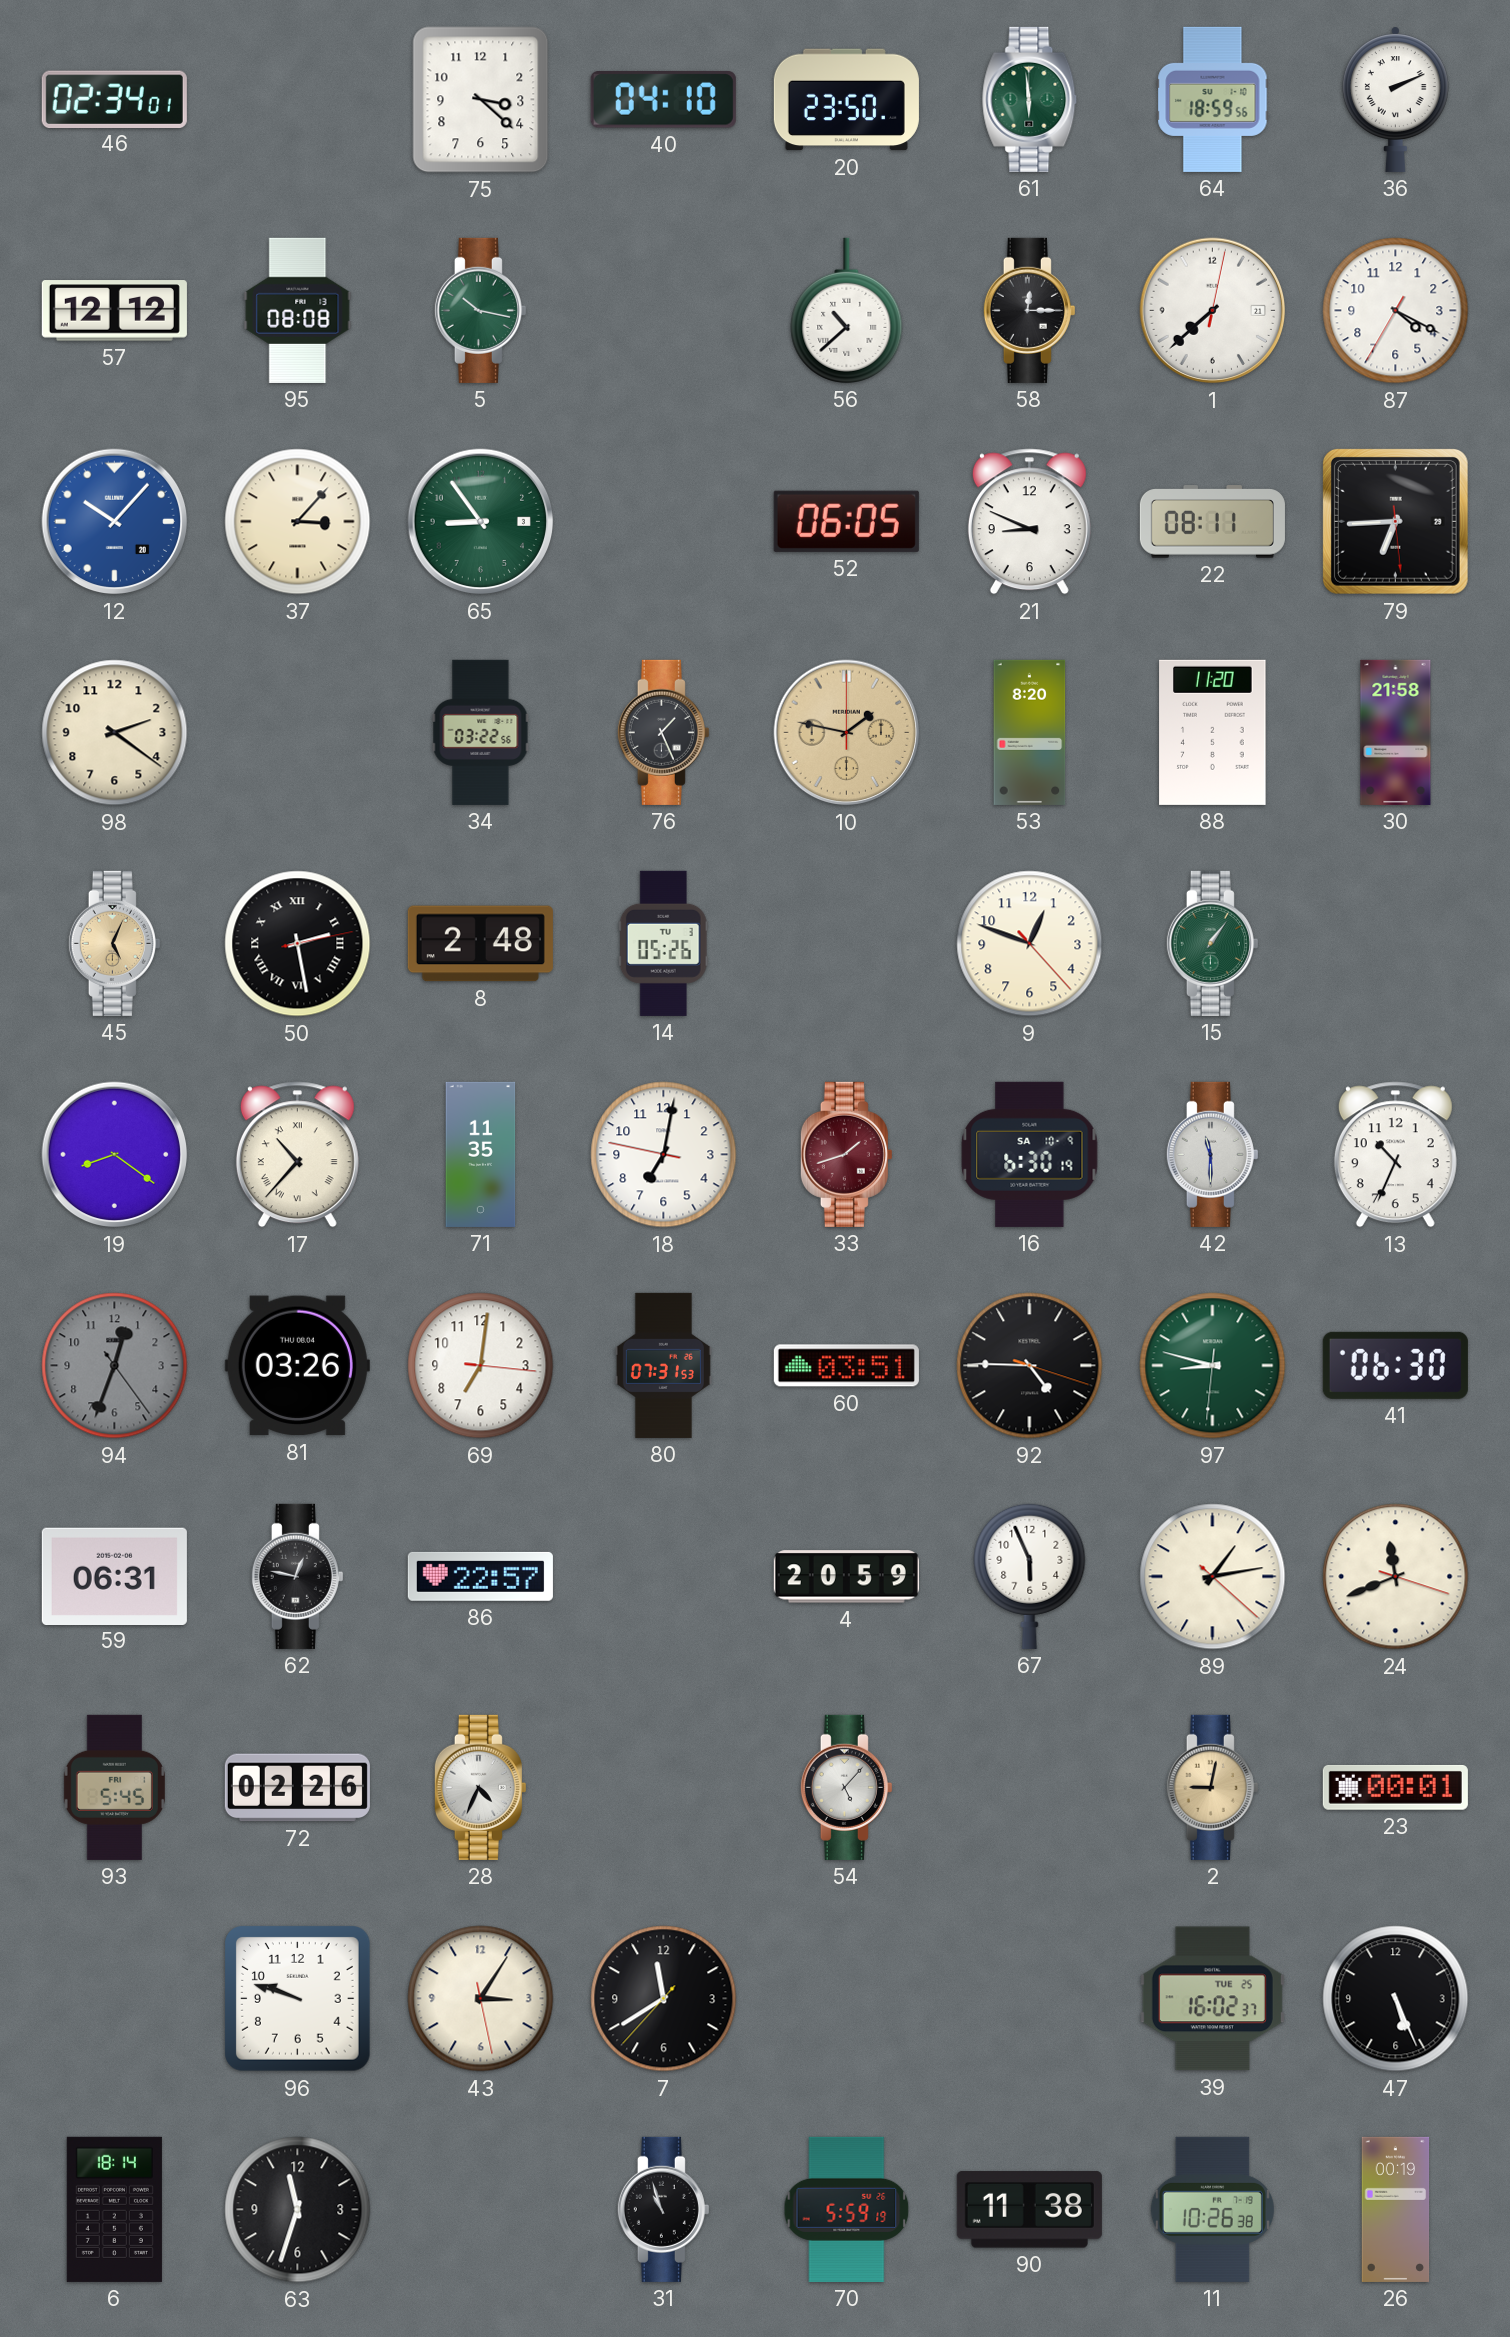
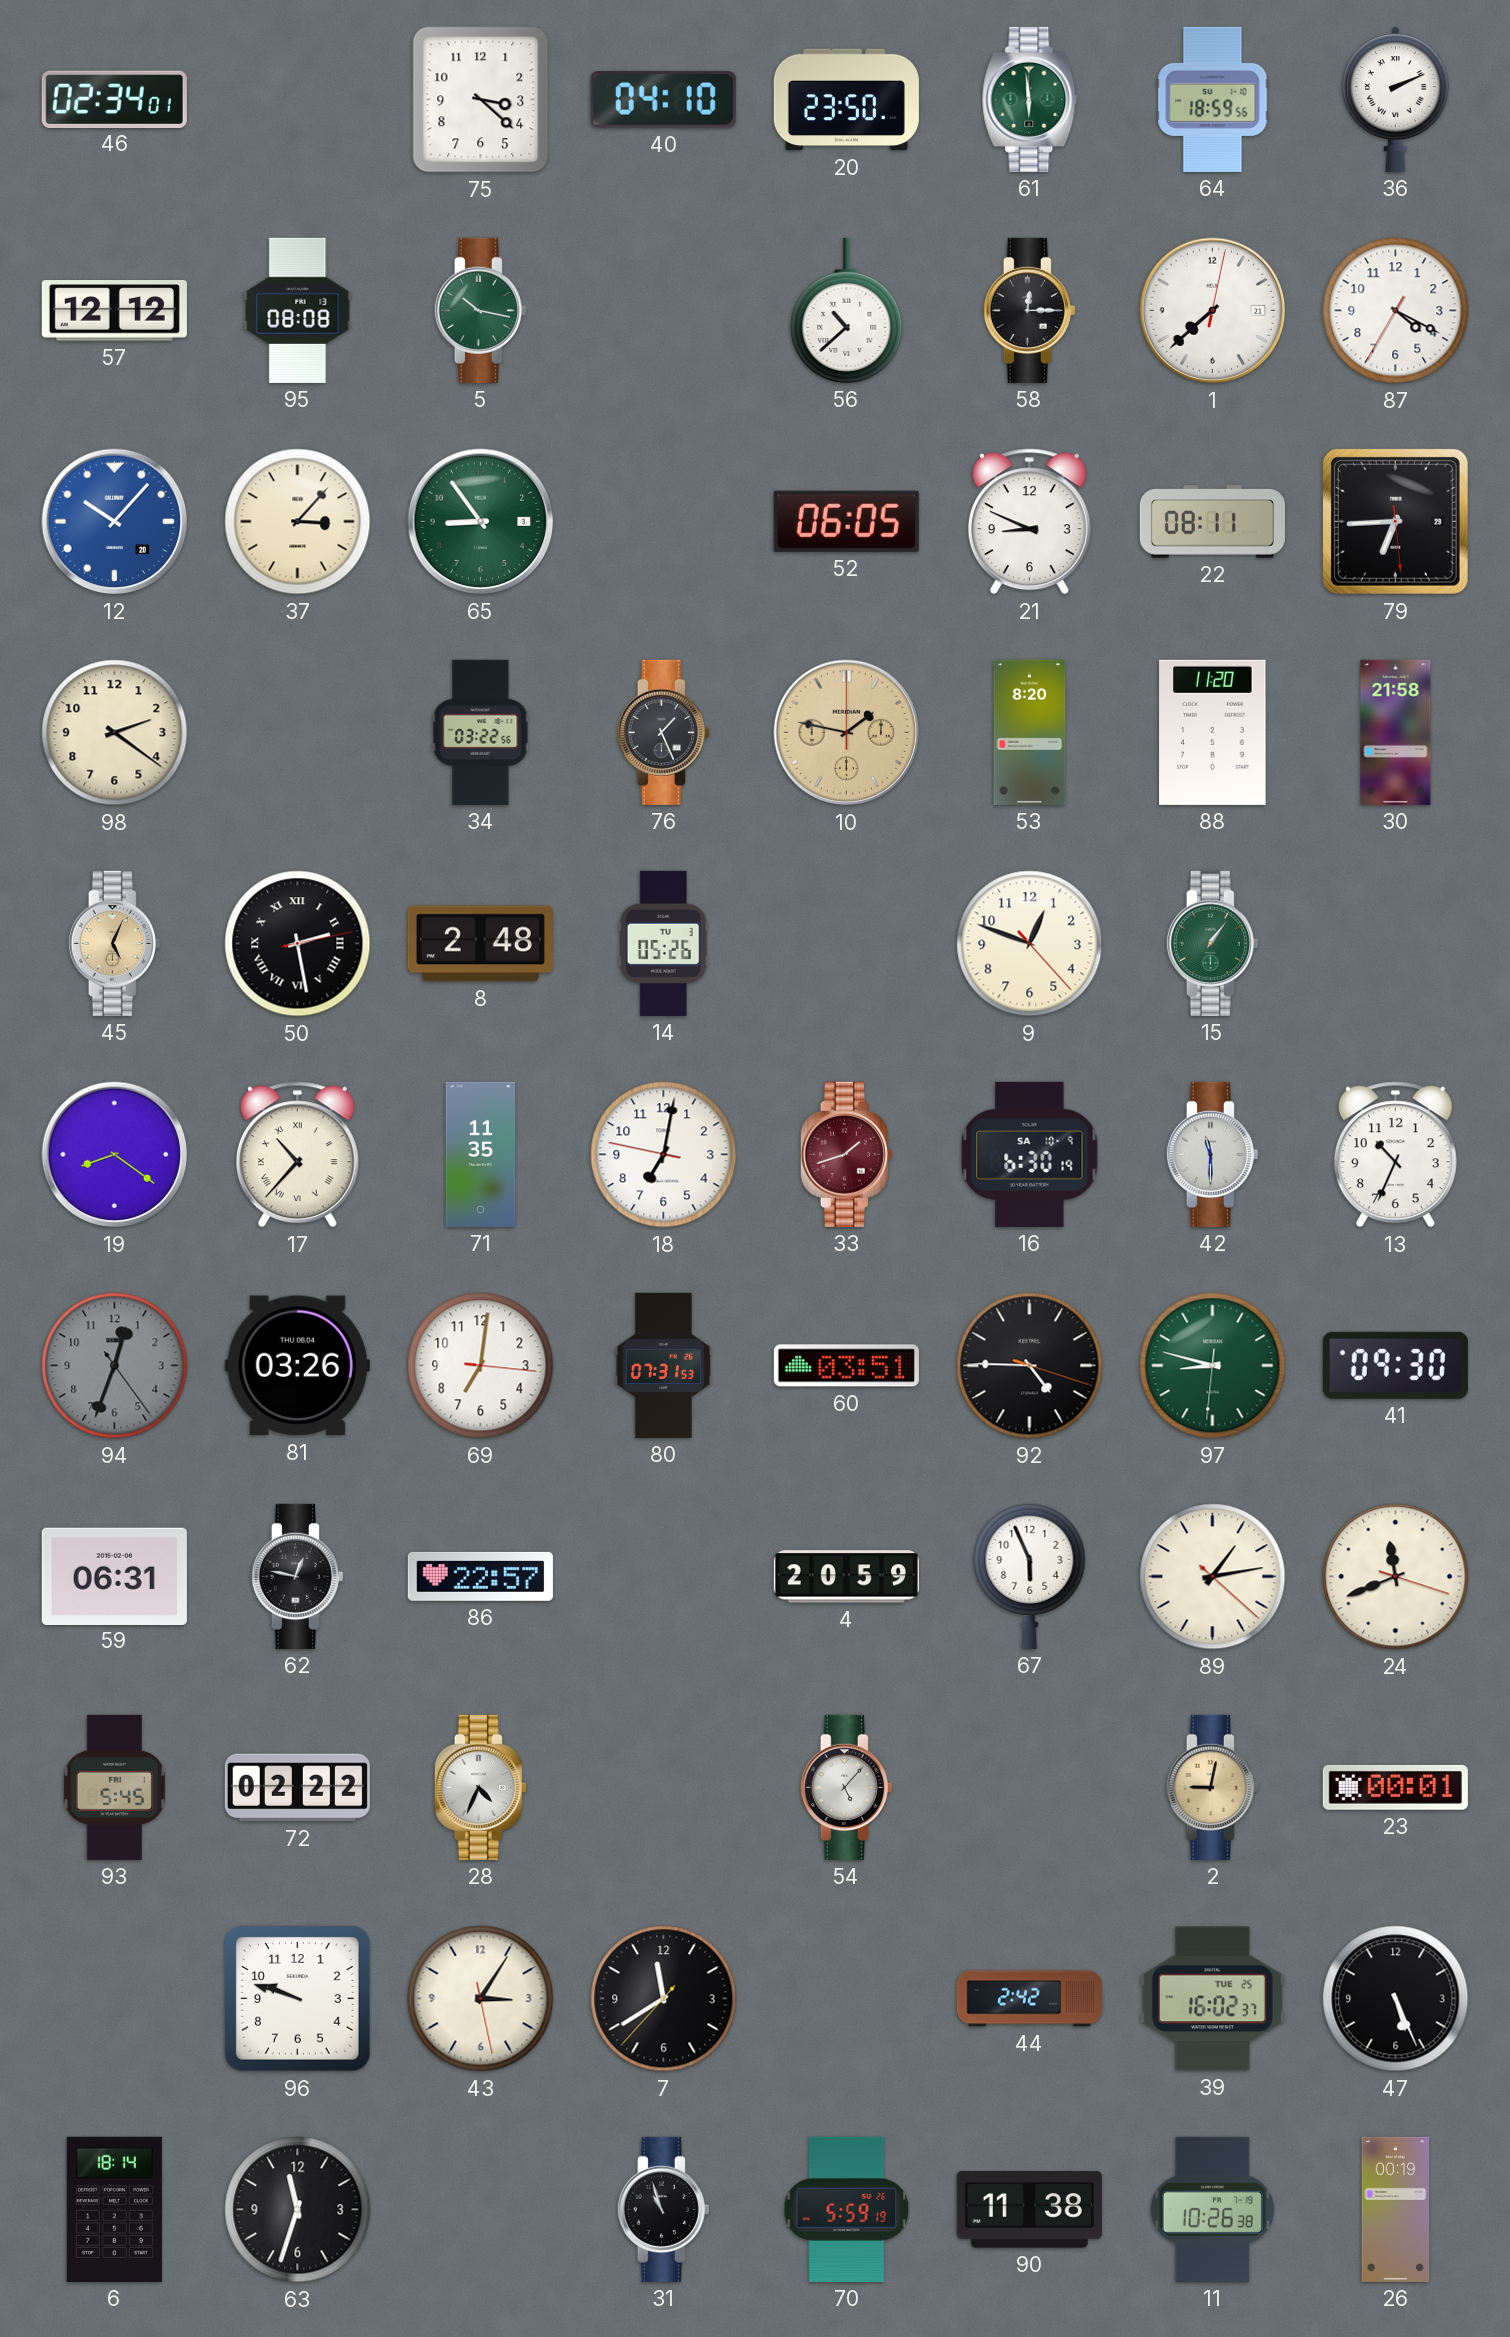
41: 06:30 -> 09:30 (1395, 1365)
72: 02:26 -> 02:22 (297, 1788)
44: none -> 2:42 (1029, 1999)
